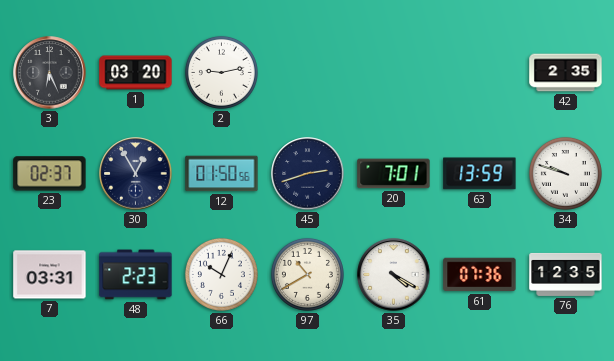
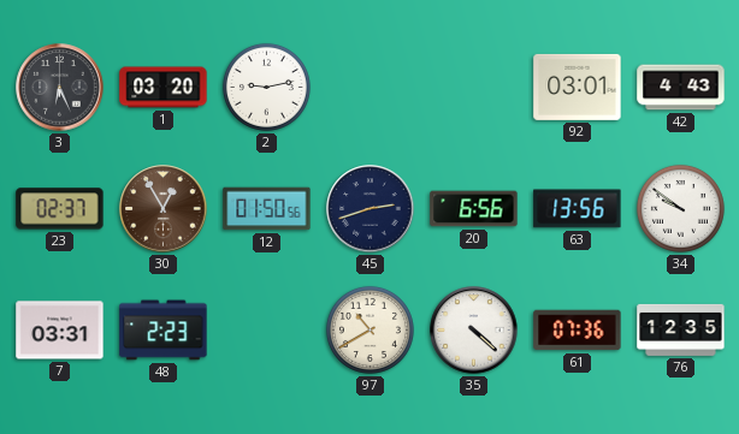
92: none -> 03:01 (578, 87)
42: 2:35 -> 4:43 (681, 88)
30 dial: navy -> brown (164, 209)
20: 7:01 -> 6:56 (474, 209)
63: 13:59 -> 13:56 (578, 209)
34: 9:48 -> 9:51 (680, 208)
66: 10:04 -> none (221, 274)
35: 4:20 -> 4:22 (474, 331)
